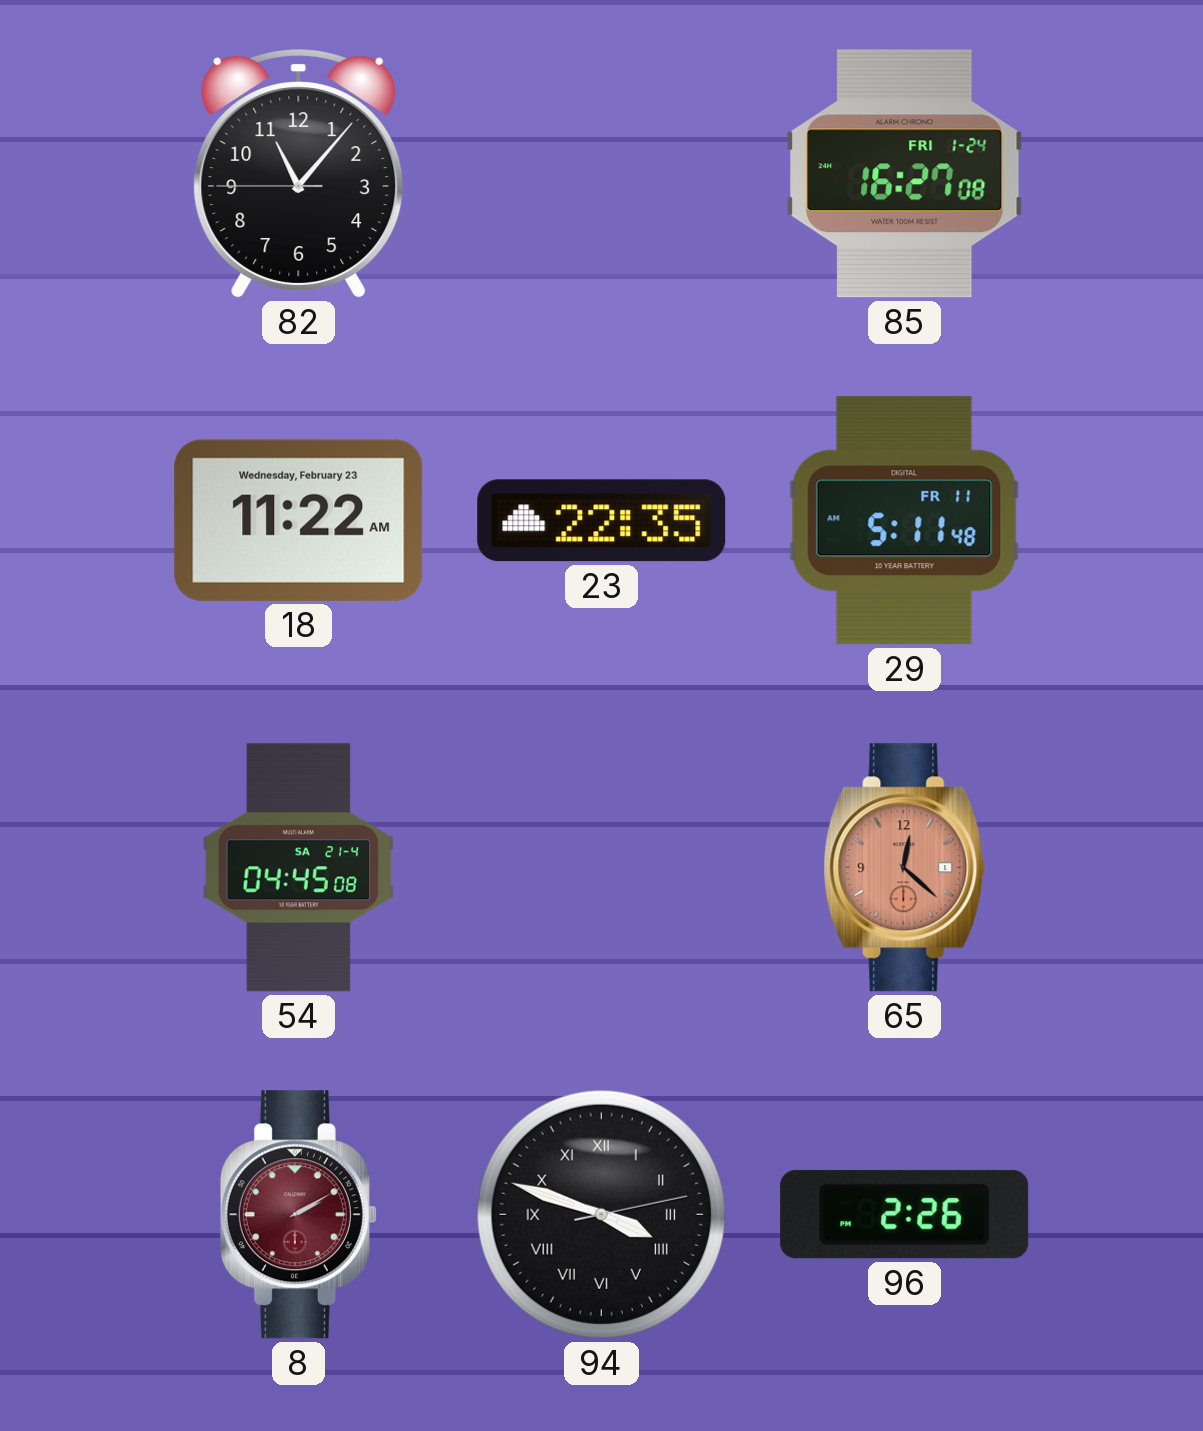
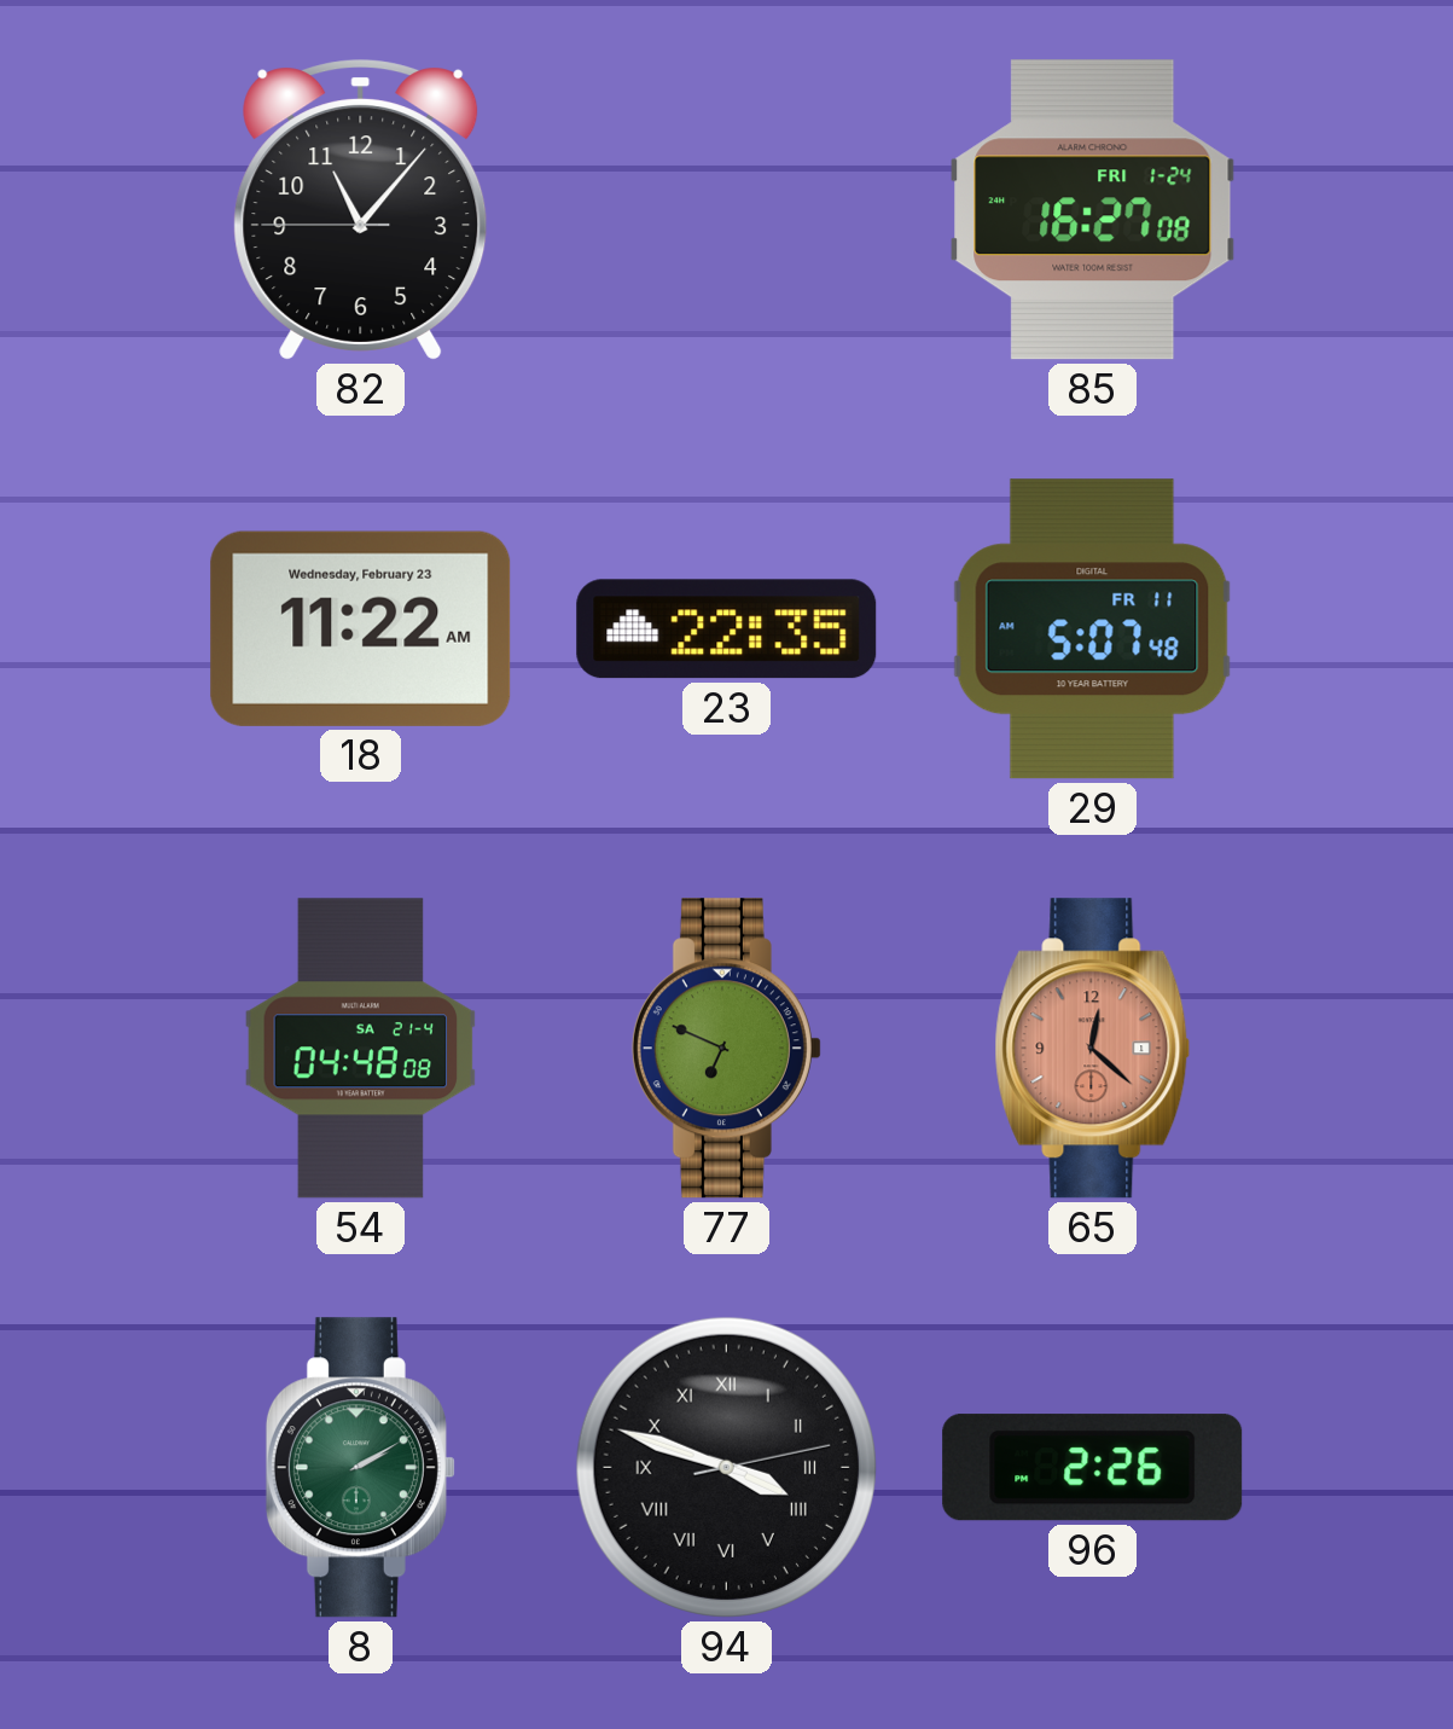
29: 5:11 -> 5:07 (1093, 629)
54: 04:45 -> 04:48 (361, 1049)
77: none -> 6:49 (726, 1049)
8 dial: burgundy -> green (360, 1468)
